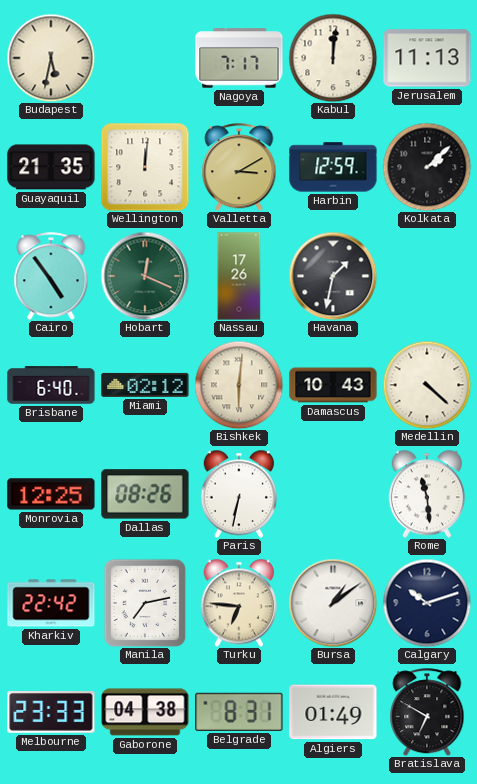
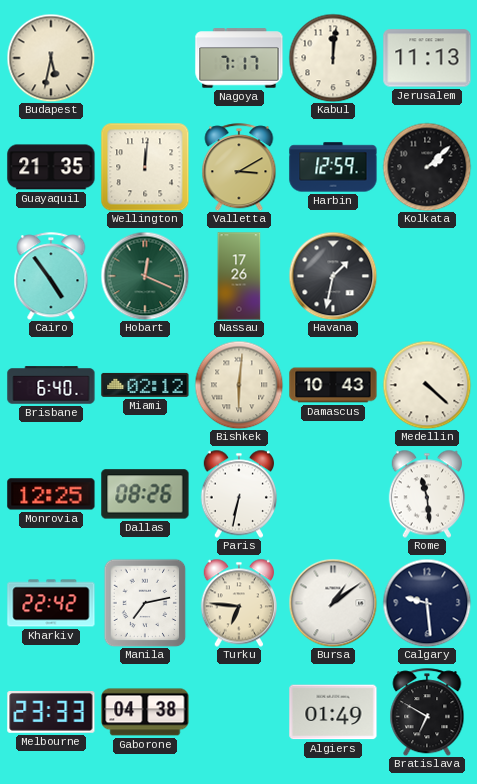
Calgary: 10:12 -> 9:29 (427, 603)
Belgrade: 8:31 -> none (239, 712)
